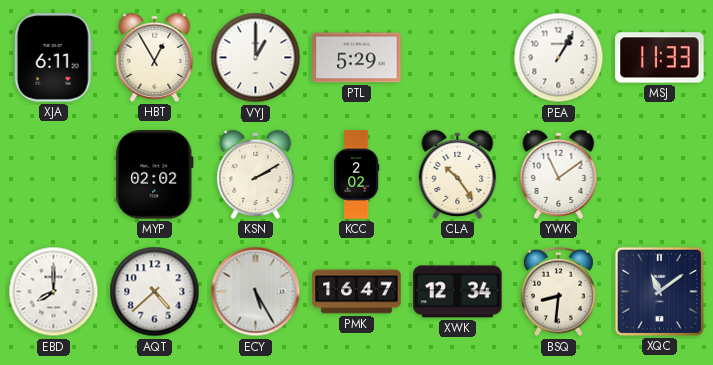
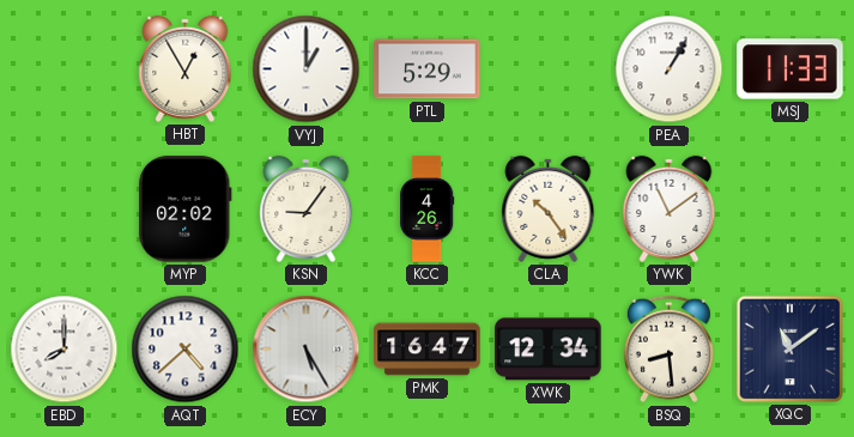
XJA: 6:11 -> none (53, 58)
KSN: 2:10 -> 9:06 (307, 208)
KCC: 2:02 -> 4:26 (428, 210)
BSQ: 8:31 -> 8:29 (668, 350)
